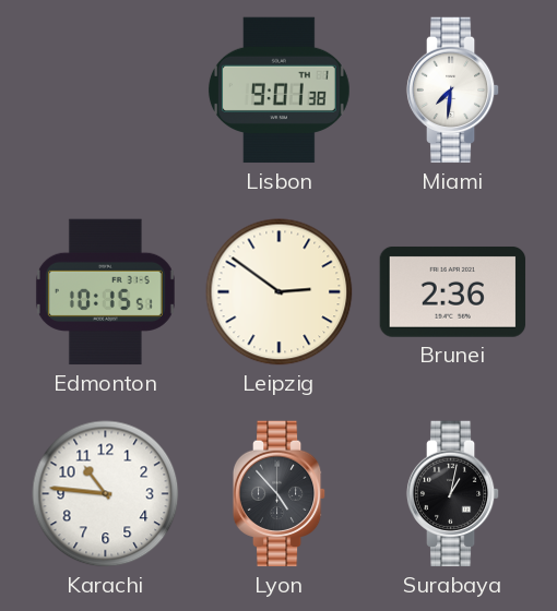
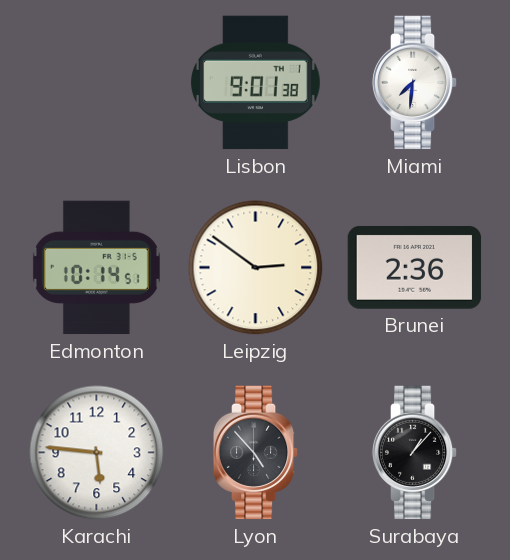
Edmonton: 10:15 -> 10:14 (96, 268)
Karachi: 10:46 -> 5:46 (97, 453)
Surabaya: 1:02 -> 1:07 (415, 453)
